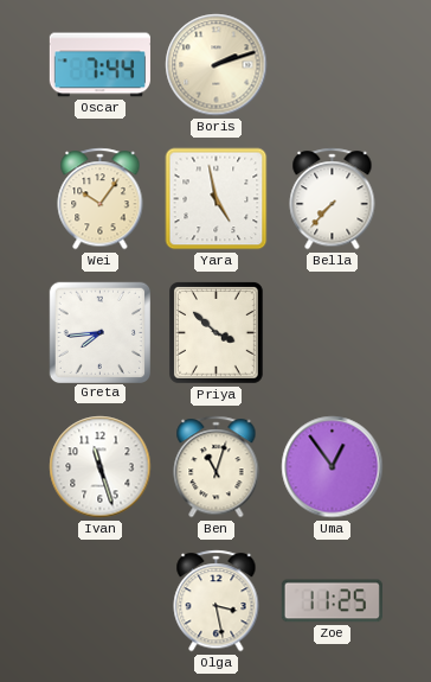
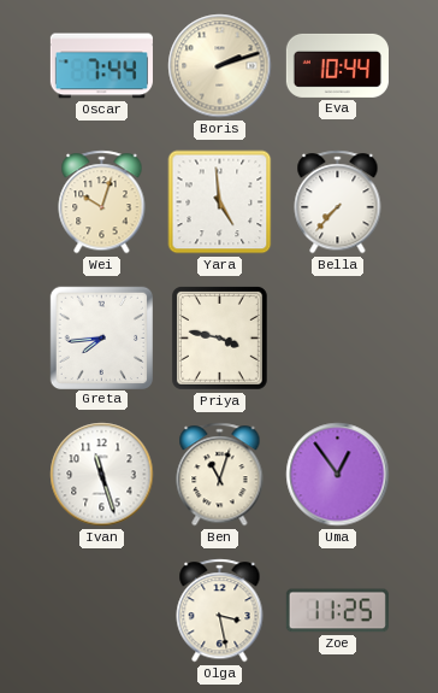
Eva: none -> 10:44 (337, 65)
Wei: 10:06 -> 10:03 (102, 202)
Yara: 4:58 -> 4:59 (220, 202)
Priya: 3:52 -> 3:47 (220, 339)
